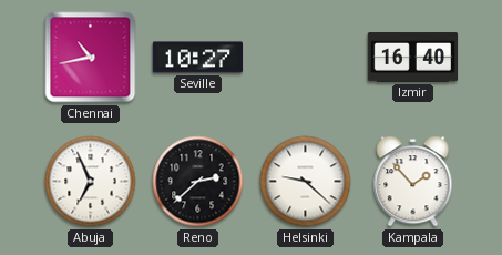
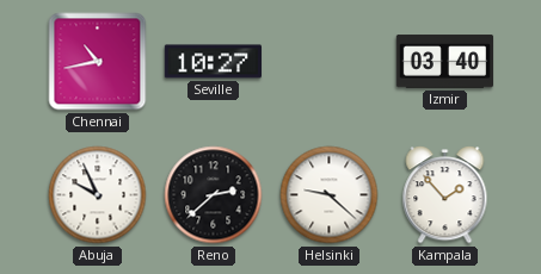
Izmir: 16:40 -> 03:40 (445, 62)
Abuja: 6:56 -> 9:56 (98, 195)
